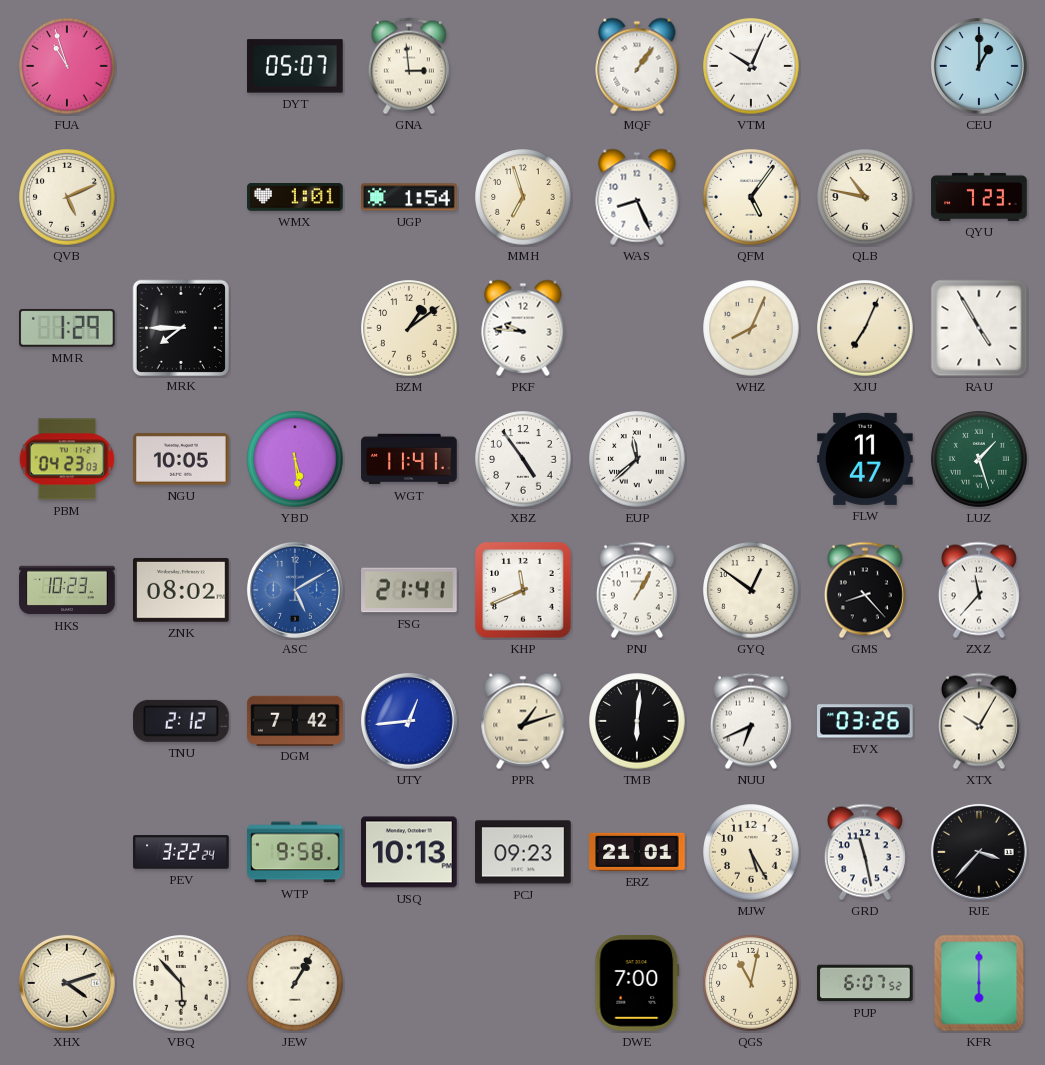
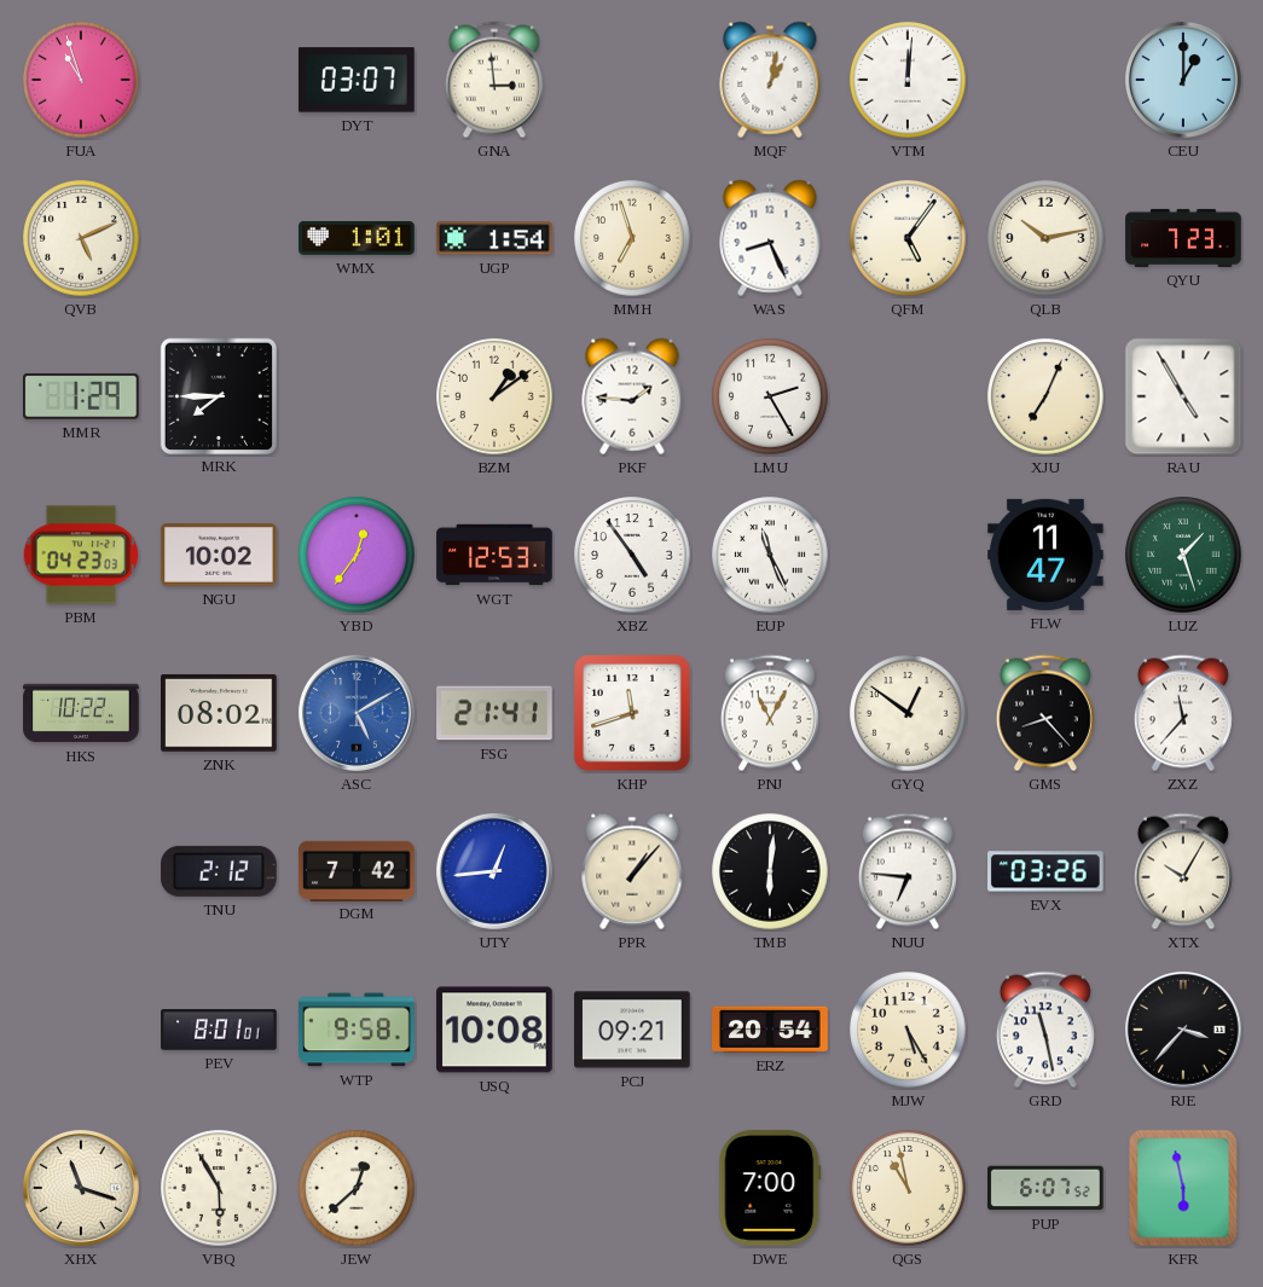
DYT: 05:07 -> 03:07 (358, 80)
MQF: 1:06 -> 1:02 (770, 80)
VTM: 10:04 -> 12:01 (908, 80)
QLB: 10:47 -> 10:13 (1045, 238)
PKF: 9:46 -> 1:46 (632, 396)
LMU: none -> 2:25 (770, 396)
WHZ: 8:04 -> none (751, 328)
NGU: 10:05 -> 10:02 (219, 555)
YBD: 5:29 -> 12:36 (357, 555)
WGT: 11:41 -> 12:53 (494, 555)
EUP: 11:38 -> 11:26 (770, 555)
HKS: 10:23 -> 10:22 (81, 713)
KHP: 11:41 -> 11:42 (633, 714)
PNJ: 1:05 -> 11:05 (770, 713)
PPR: 1:12 -> 1:07 (632, 871)
NUU: 6:41 -> 6:46 (908, 871)
PEV: 3:22 -> 8:01 (219, 1030)
USQ: 10:13 -> 10:08 (494, 1030)
PCJ: 09:23 -> 09:21 (632, 1030)
ERZ: 21:01 -> 20:54 (770, 1030)
XHX: 4:12 -> 11:18 (81, 1188)
VBQ: 5:53 -> 5:55 (219, 1188)
JEW: 1:05 -> 12:38 (357, 1188)
QGS: 11:02 -> 10:58 (908, 1188)
KFR: 6:00 -> 5:58 (1183, 1188)
